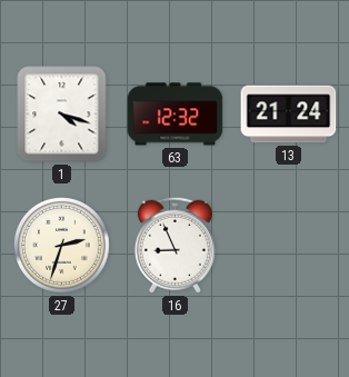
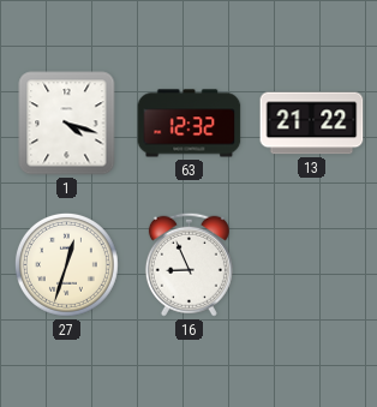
13: 21:24 -> 21:22 (312, 124)
27: 2:33 -> 12:33 (66, 264)
